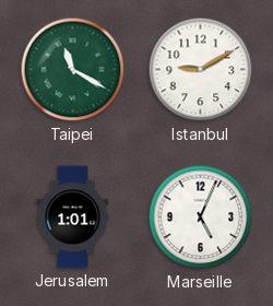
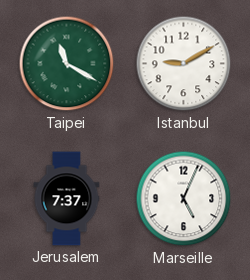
Jerusalem: 1:01 -> 7:37 (67, 199)
